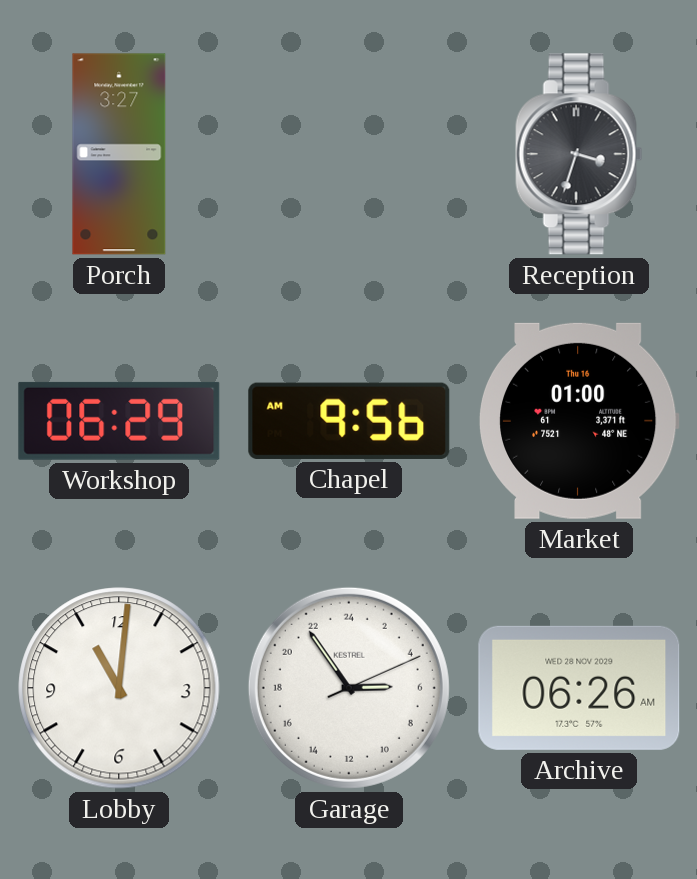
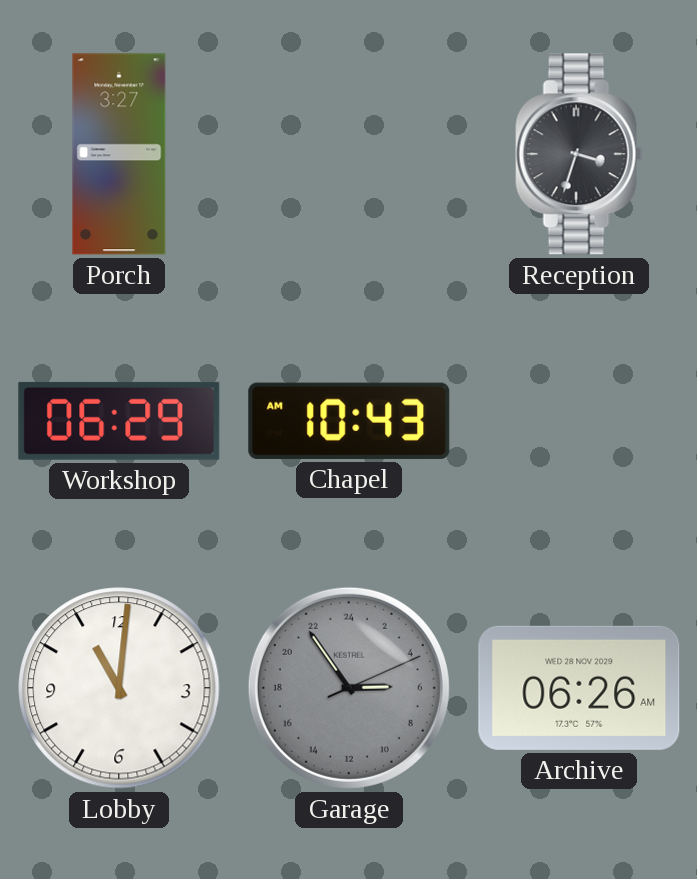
Chapel: 9:56 -> 10:43 (349, 421)
Market: 01:00 -> none (579, 421)
Garage dial: white -> grey (349, 688)
